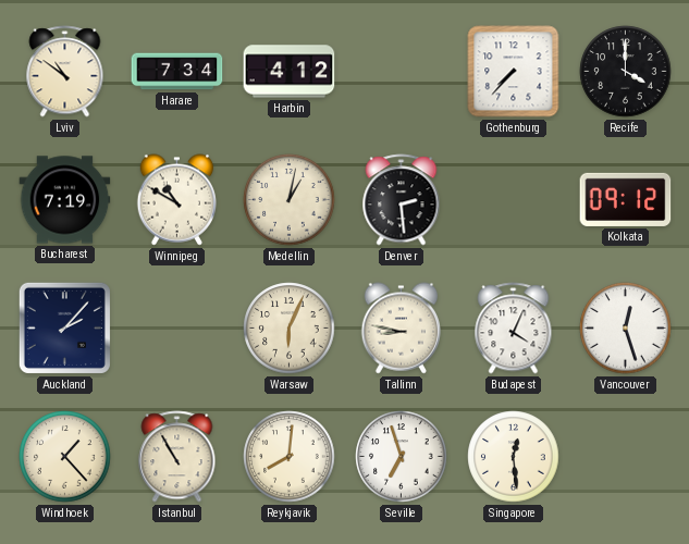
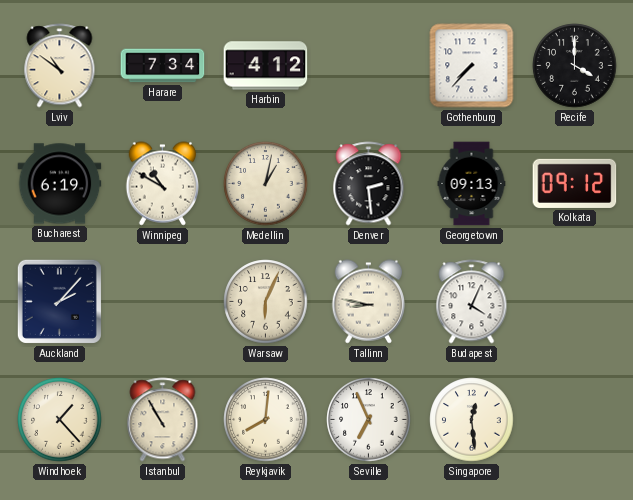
Bucharest: 7:19 -> 6:19 (60, 184)
Georgetown: none -> 09:13 (472, 184)
Vancouver: 12:27 -> none (626, 329)
Seville: 6:57 -> 6:56 (369, 420)
